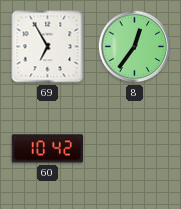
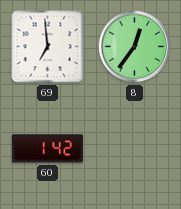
69: 6:55 -> 6:59 (48, 47)
60: 10:42 -> 1:42 (47, 149)
